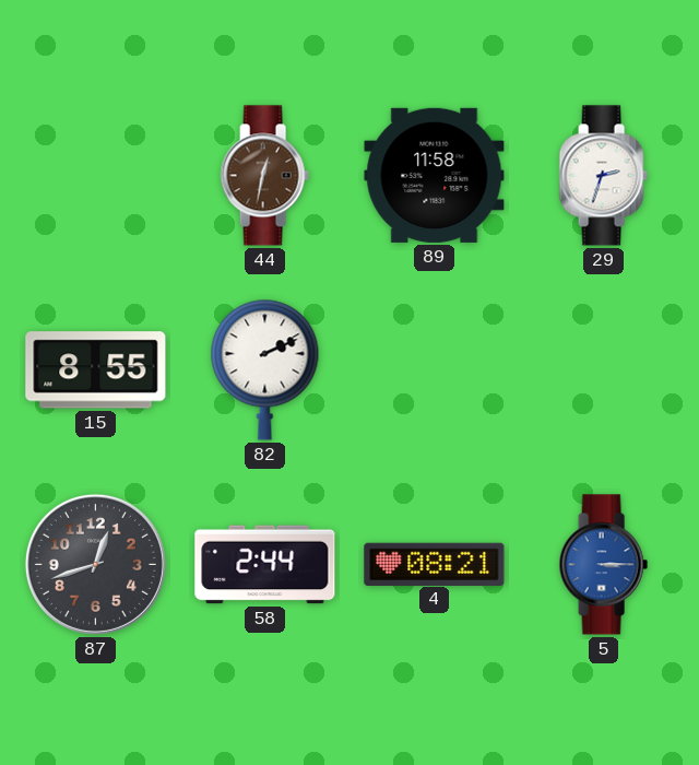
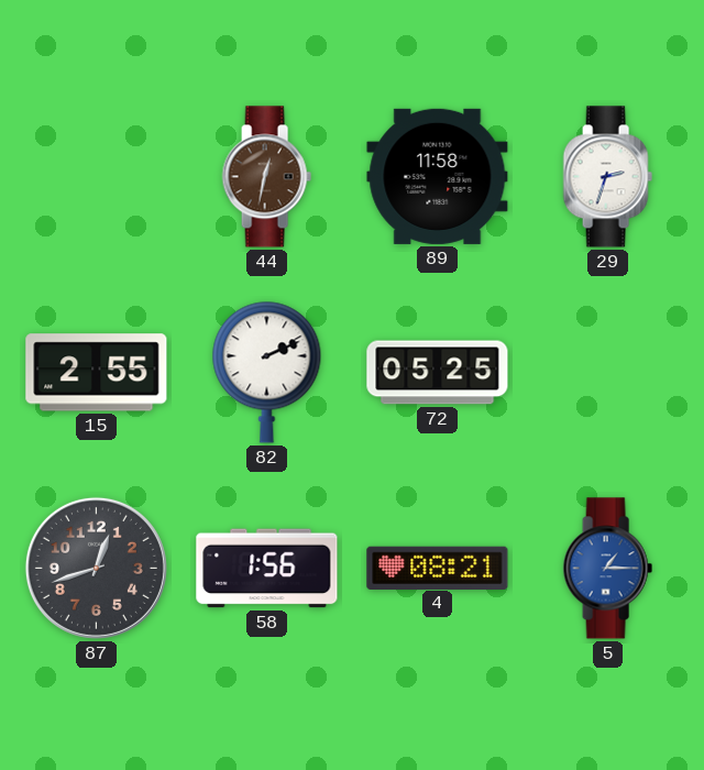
15: 8:55 -> 2:55 (97, 373)
72: none -> 05:25 (438, 373)
58: 2:44 -> 1:56 (267, 569)
5: 3:15 -> 1:15 (607, 569)
